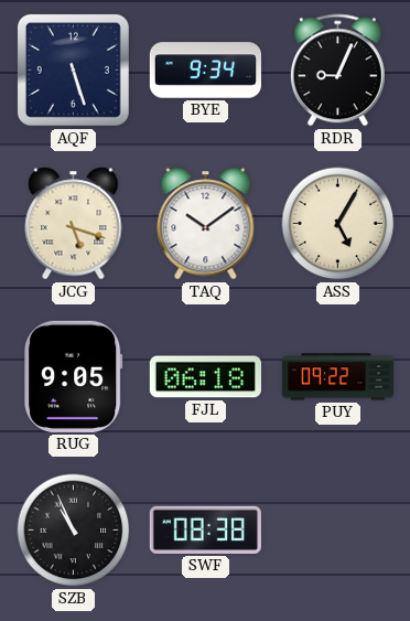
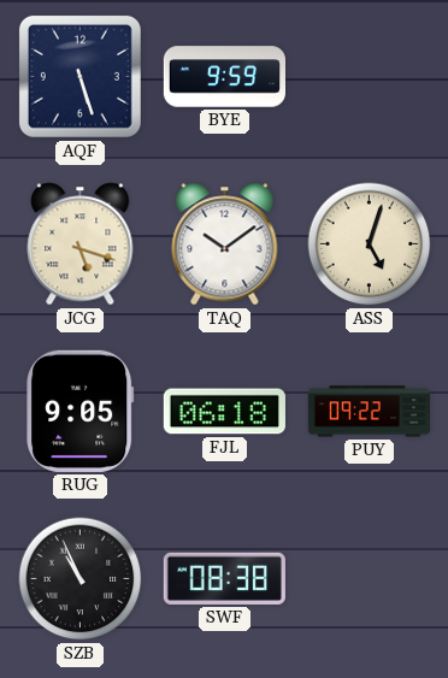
BYE: 9:34 -> 9:59 (224, 77)
RDR: 9:04 -> none (337, 71)
ASS: 5:05 -> 5:03 (370, 244)
